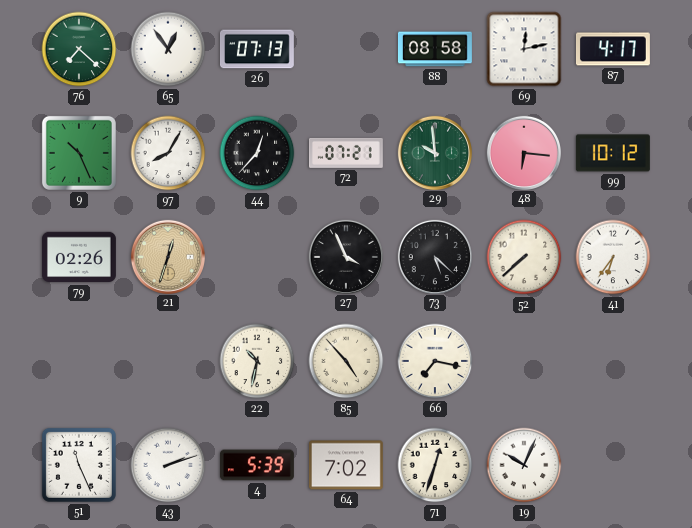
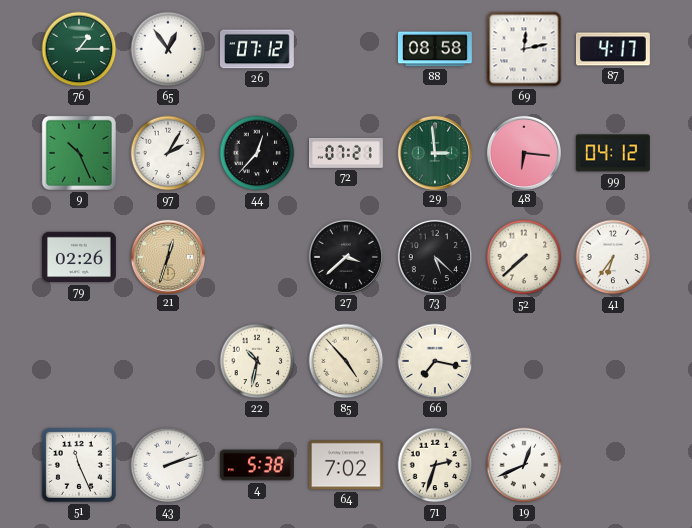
76: 7:22 -> 1:15 (79, 49)
26: 07:13 -> 07:12 (257, 49)
97: 8:05 -> 2:05 (168, 153)
29: 9:59 -> 2:59 (434, 152)
99: 10:12 -> 04:12 (613, 153)
27: 3:56 -> 3:38 (345, 256)
4: 5:39 -> 5:38 (257, 465)
71: 12:33 -> 2:33 (435, 465)
19: 10:04 -> 12:41 (524, 465)
